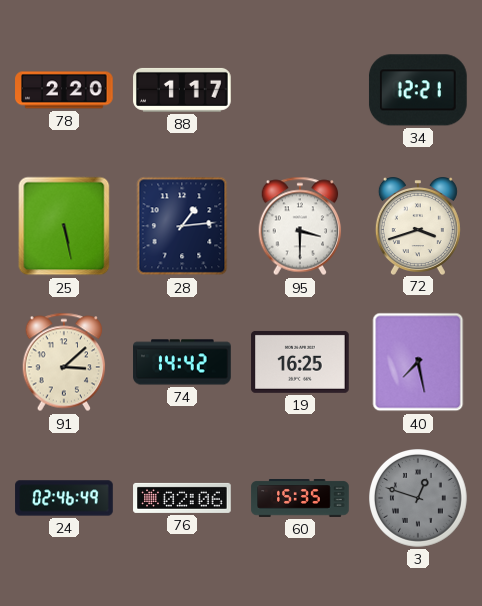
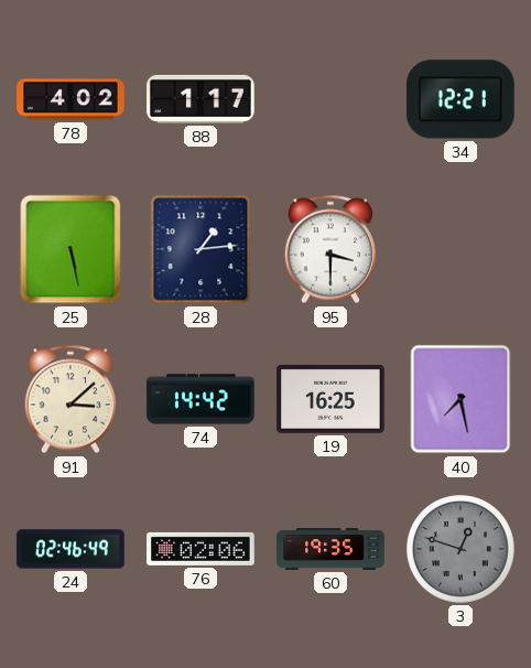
78: 2:20 -> 4:02 (71, 99)
72: 3:42 -> none (418, 226)
60: 15:35 -> 19:35 (330, 549)
